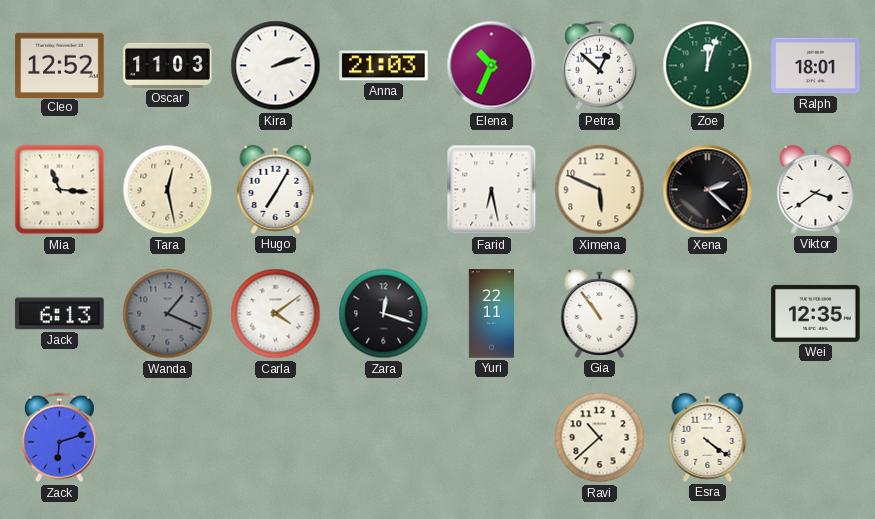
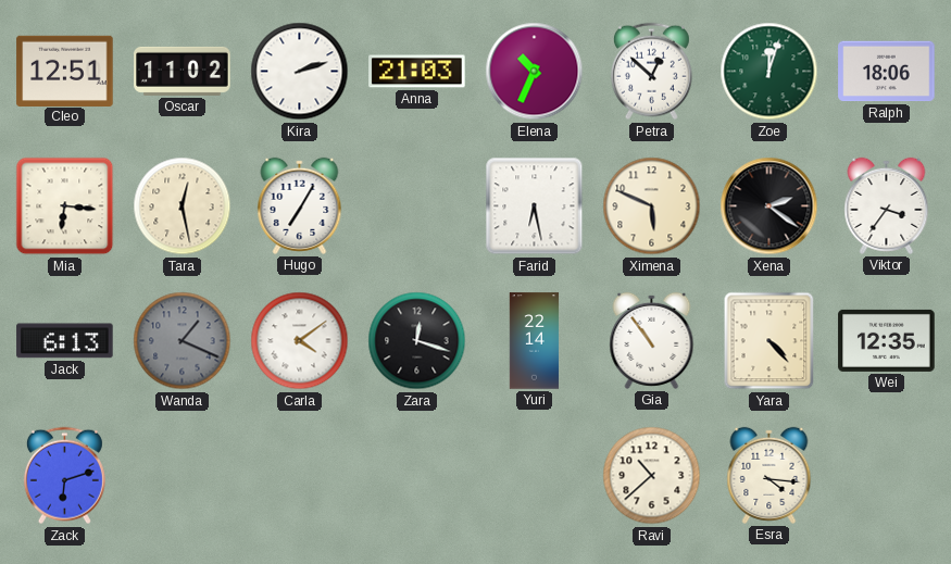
Cleo: 12:52 -> 12:51 (65, 71)
Oscar: 11:03 -> 11:02 (183, 71)
Ralph: 18:01 -> 18:06 (887, 72)
Mia: 11:16 -> 6:16 (65, 206)
Xena: 2:22 -> 2:21 (769, 206)
Viktor: 3:39 -> 3:36 (887, 205)
Yuri: 22:11 -> 22:14 (535, 341)
Yara: none -> 4:23 (769, 341)
Esra: 4:21 -> 4:16 (769, 475)
